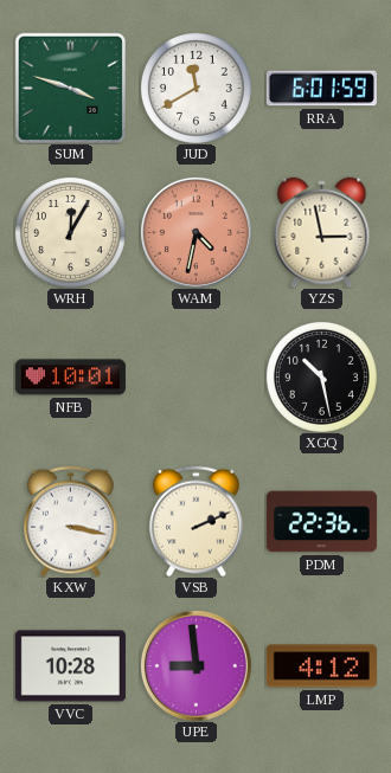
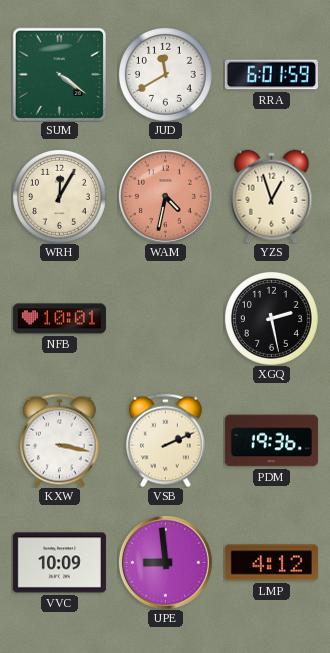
SUM: 3:48 -> 4:21 (59, 74)
YZS: 2:58 -> 12:57 (272, 196)
XGQ: 10:28 -> 2:28 (271, 318)
PDM: 22:36 -> 19:36 (271, 441)
VVC: 10:28 -> 10:09 (59, 563)
